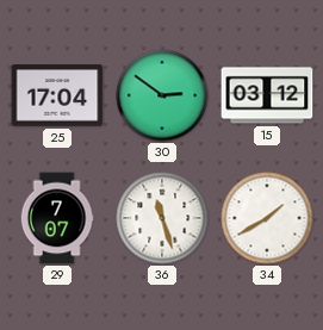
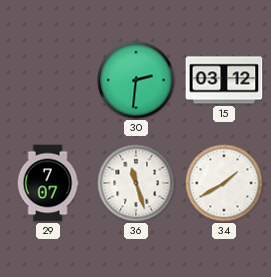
25: 17:04 -> none (57, 95)
30: 2:51 -> 2:31 (136, 80)
